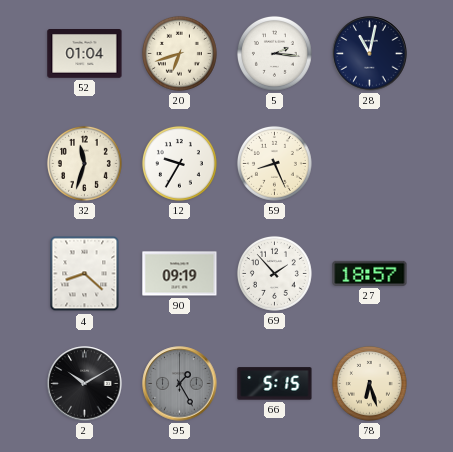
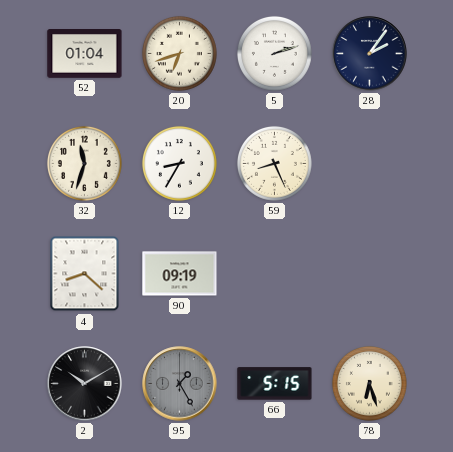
5: 2:16 -> 2:12 (274, 53)
28: 11:02 -> 2:06 (370, 54)
12: 9:35 -> 8:35 (179, 163)
69: 1:53 -> none (274, 273)
27: 18:57 -> none (370, 273)
